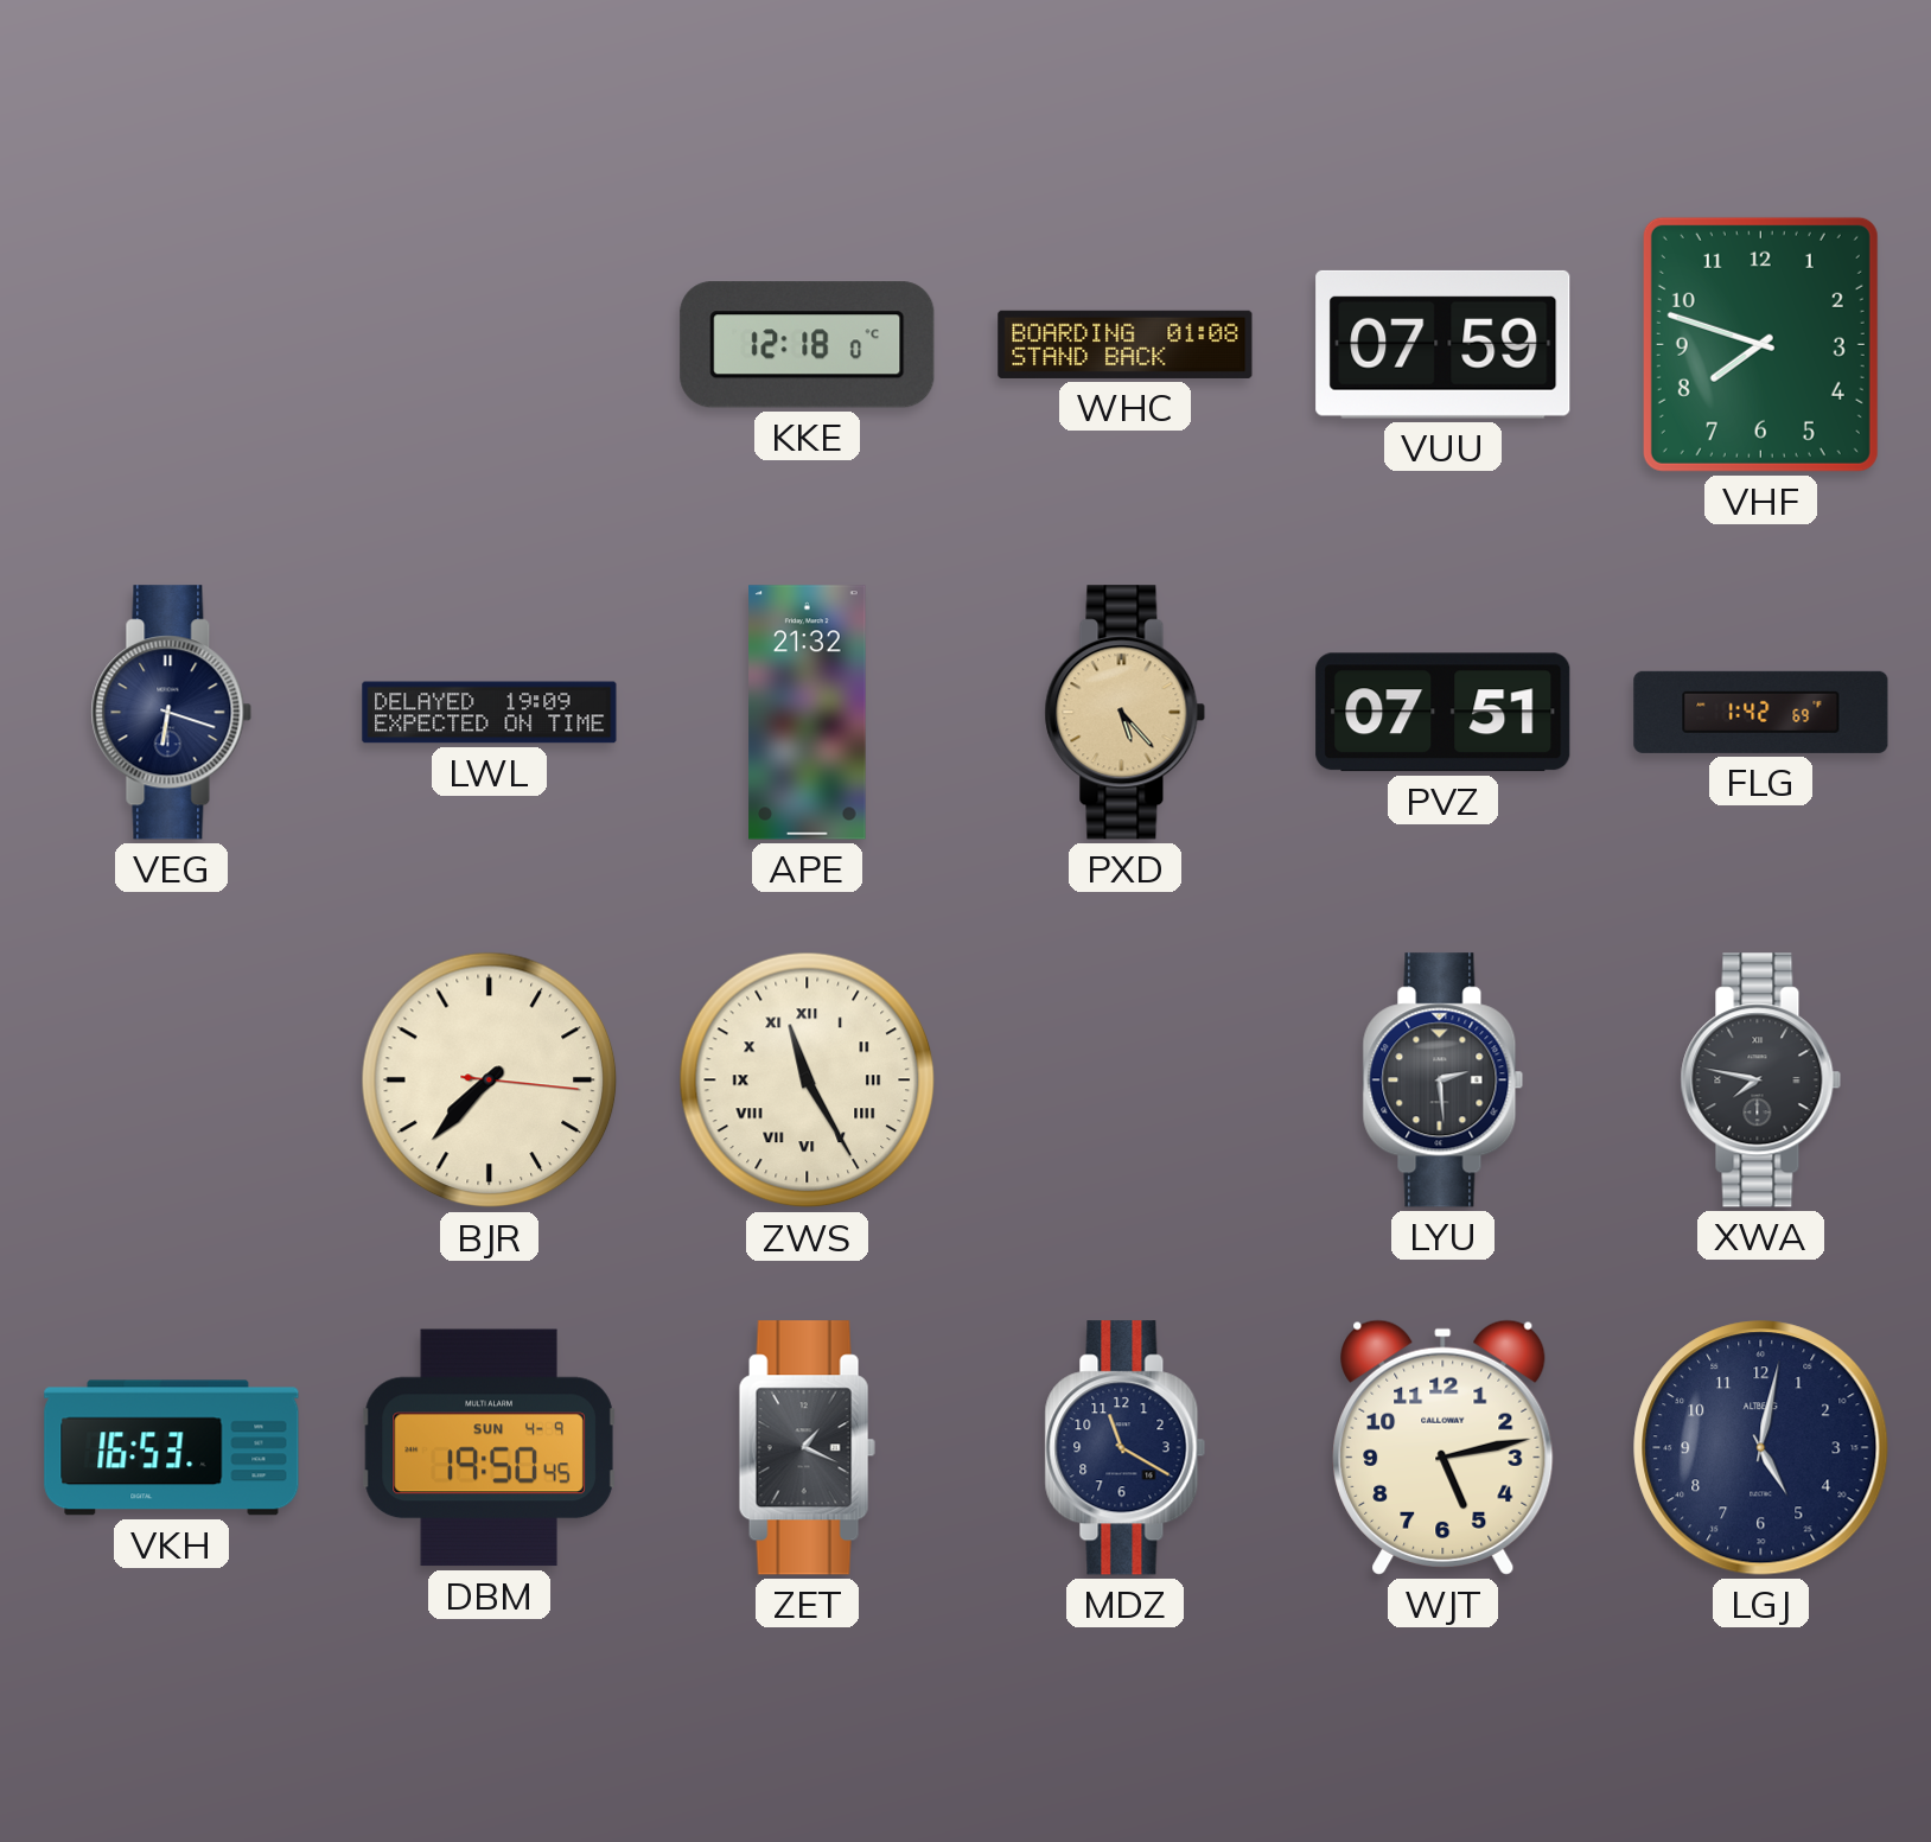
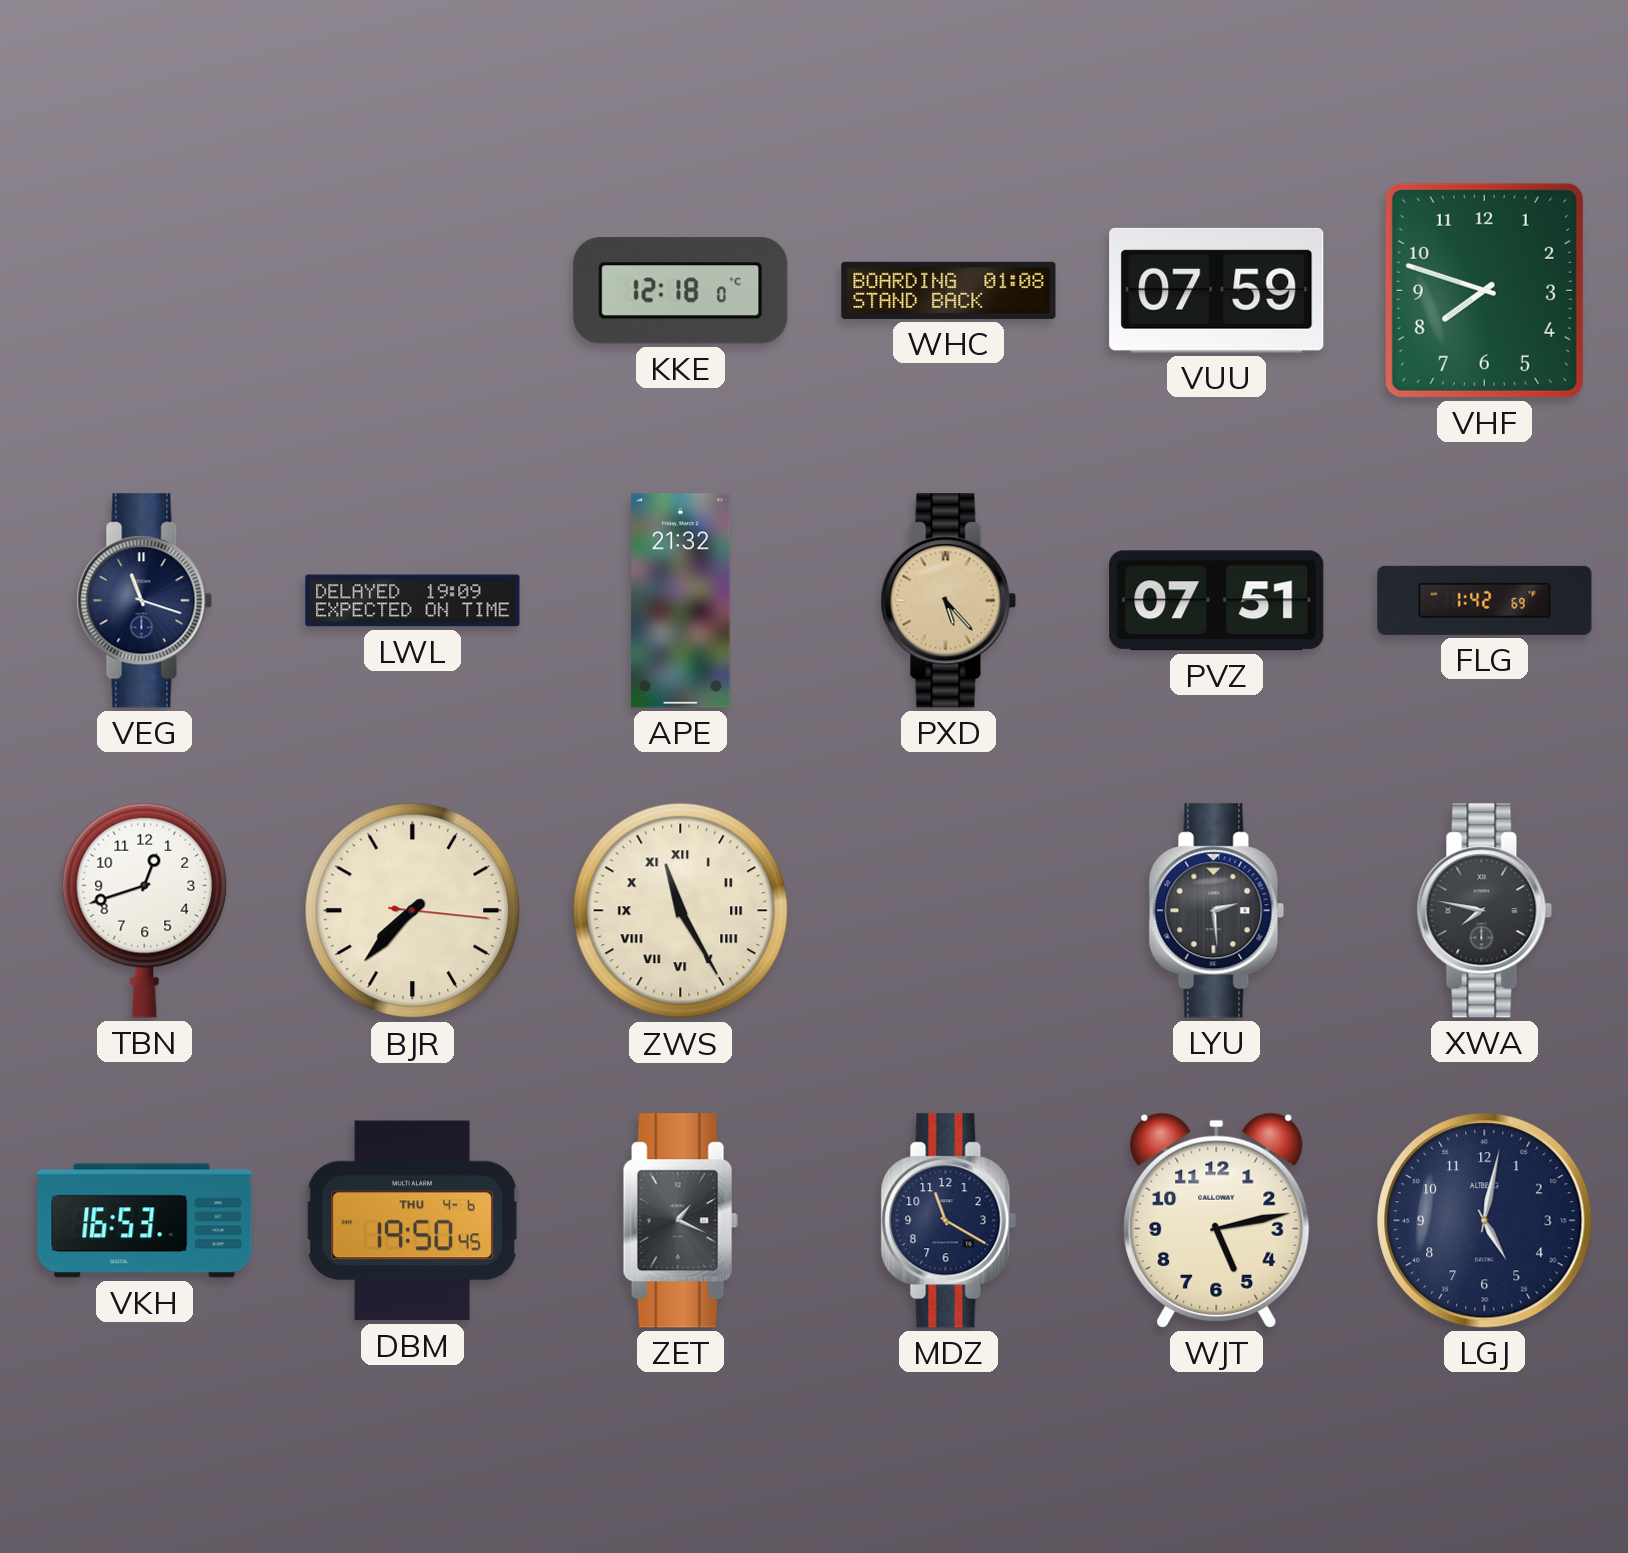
VEG: 6:18 -> 11:18 (145, 601)
TBN: none -> 12:42 (145, 910)
DBM date: SUN 4-9 -> THU 4-6 (412, 1221)
